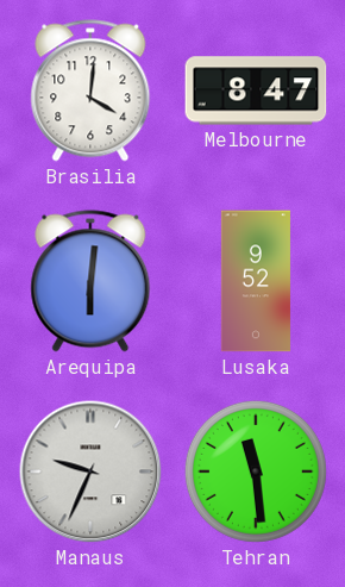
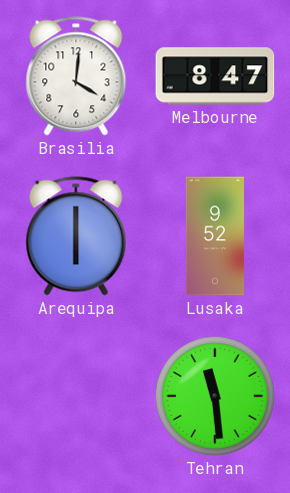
Arequipa: 6:01 -> 6:00 (76, 236)
Manaus: 9:34 -> none (90, 472)
